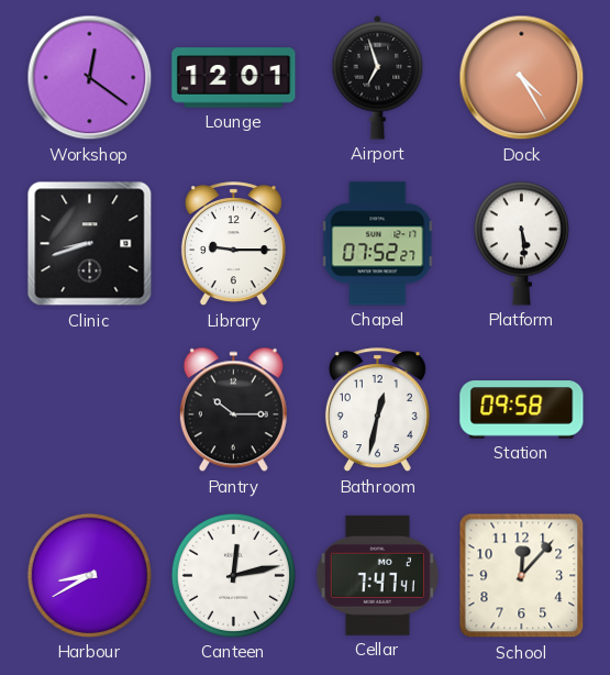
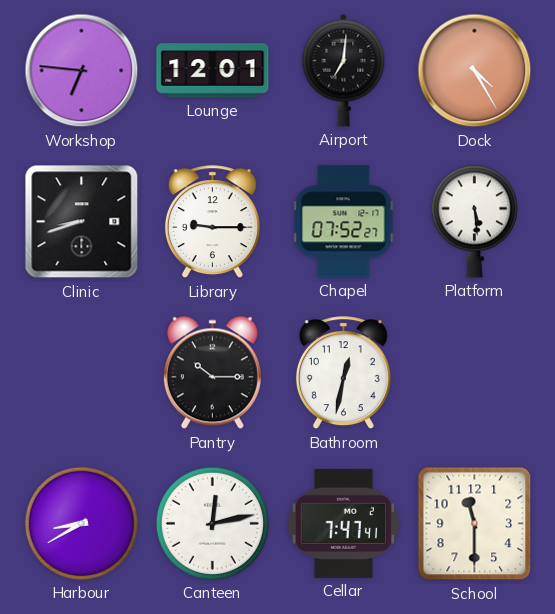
Workshop: 12:21 -> 6:46 (82, 71)
Airport: 6:57 -> 7:01 (344, 70)
Station: 09:58 -> none (522, 410)
School: 12:07 -> 11:30 (475, 524)
